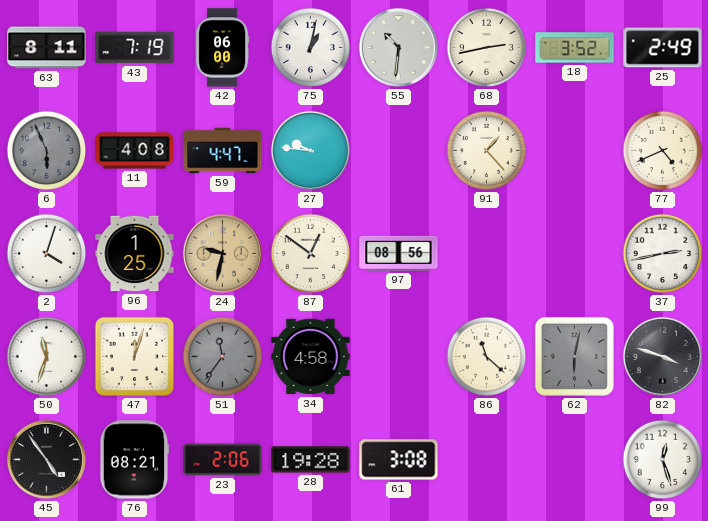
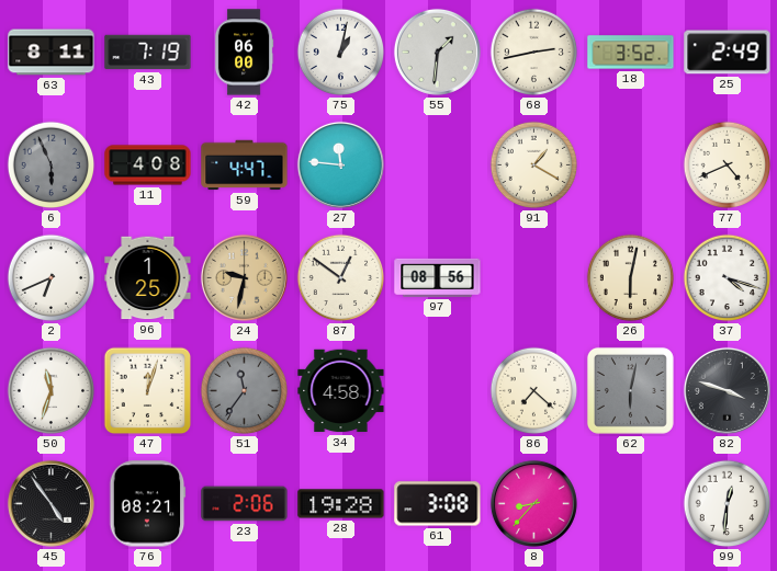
55: 10:31 -> 1:31 (437, 52)
27: 9:46 -> 11:46 (340, 164)
91: 1:23 -> 1:20 (534, 165)
2: 4:03 -> 6:41 (52, 278)
26: none -> 6:02 (631, 278)
37: 2:43 -> 4:18 (728, 278)
86: 11:22 -> 7:22 (534, 391)
8: none -> 8:37 (533, 503)
99: 12:27 -> 12:31 (728, 504)
